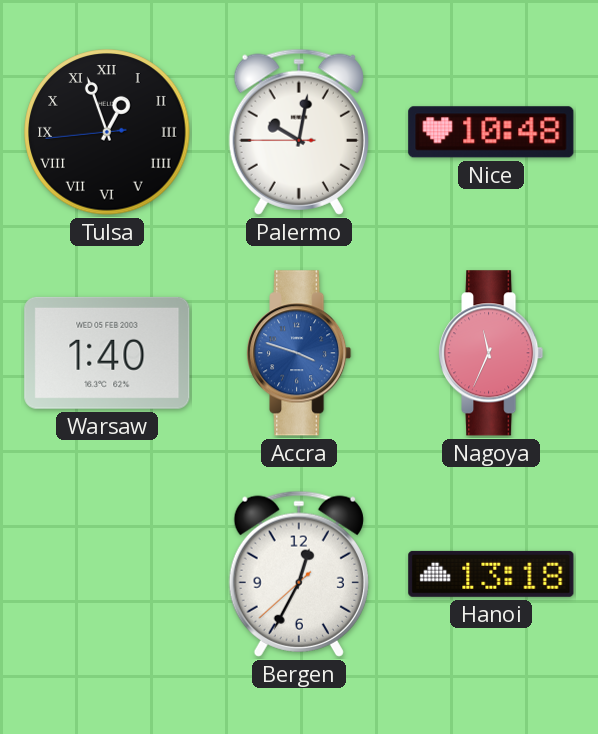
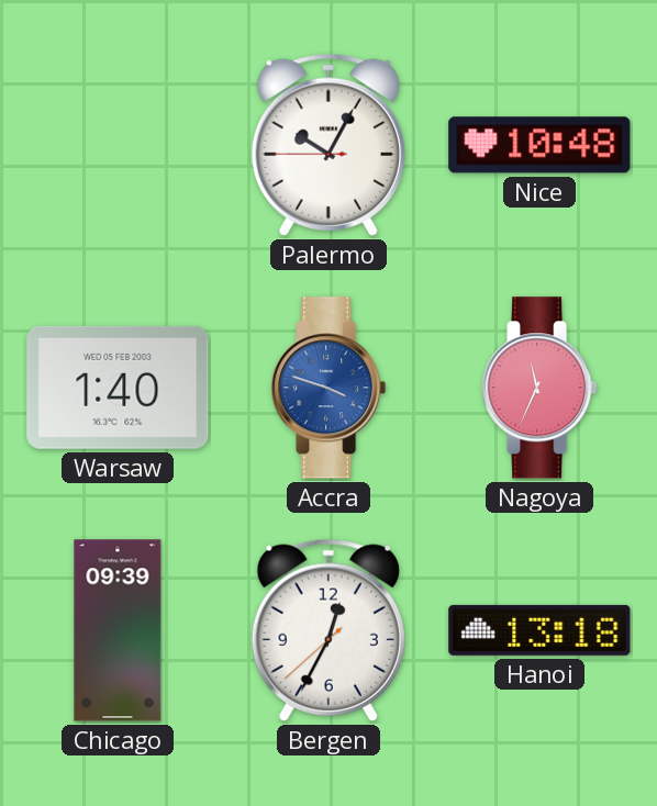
Tulsa: 12:56 -> none (107, 132)
Palermo: 10:01 -> 10:04 (328, 145)
Chicago: none -> 09:39 (118, 630)
